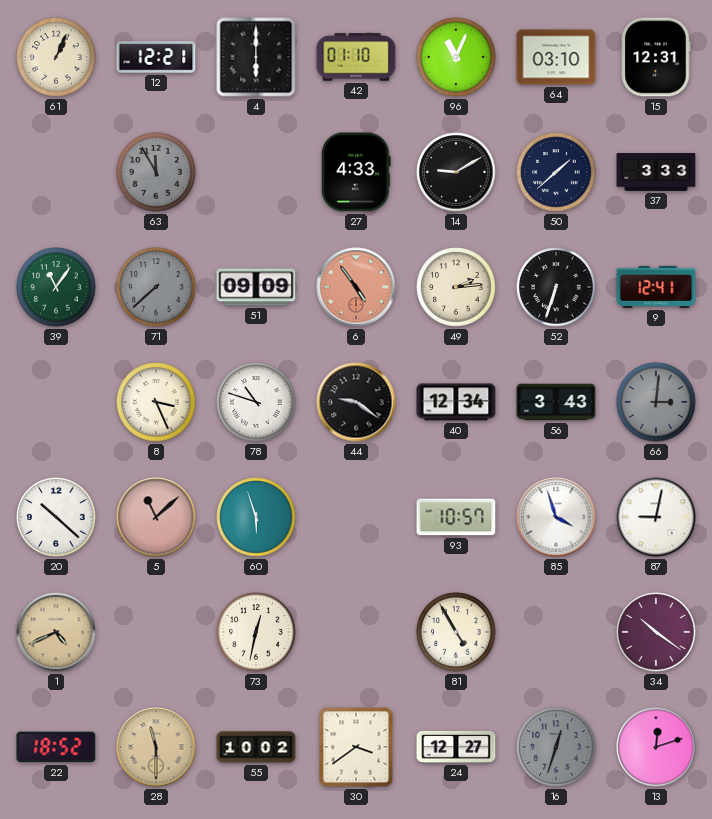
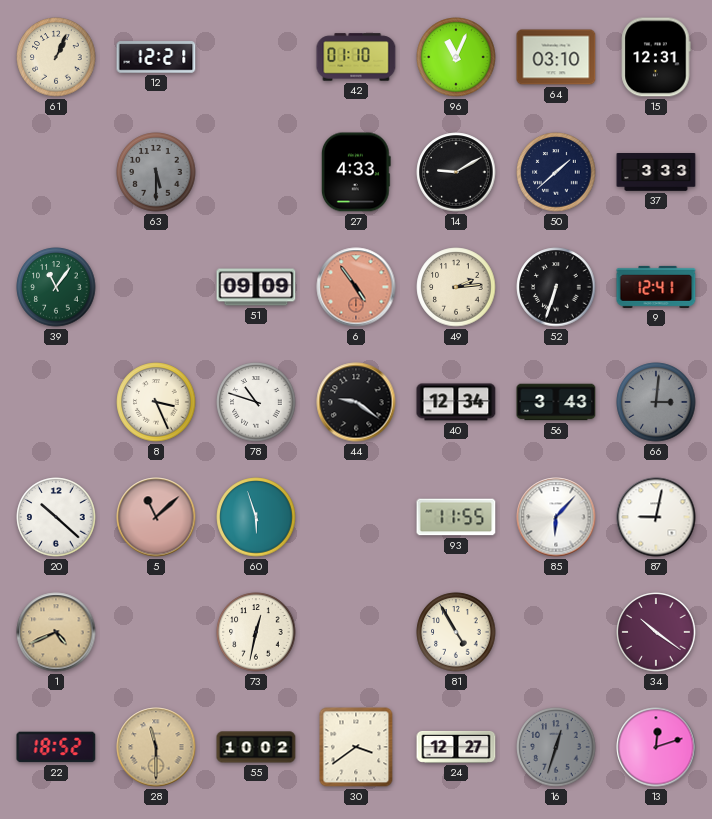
4: 6:00 -> none (256, 57)
63: 11:55 -> 5:30 (156, 172)
71: 7:38 -> none (156, 287)
93: 10:57 -> 11:55 (456, 517)
85: 3:57 -> 6:07 (556, 517)
